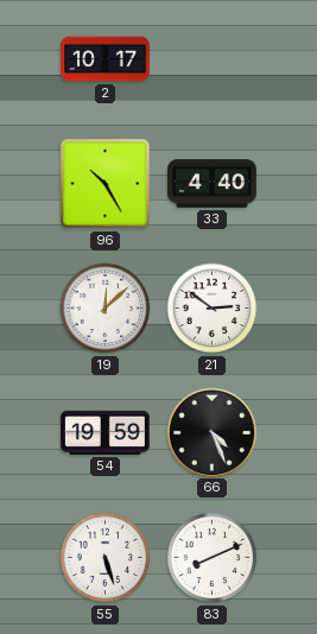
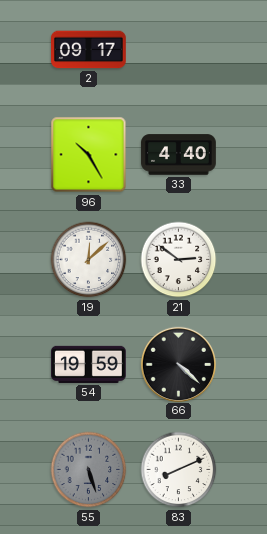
2: 10:17 -> 09:17 (89, 50)
66: 4:26 -> 4:22 (178, 364)
55 dial: white -> grey (89, 470)
